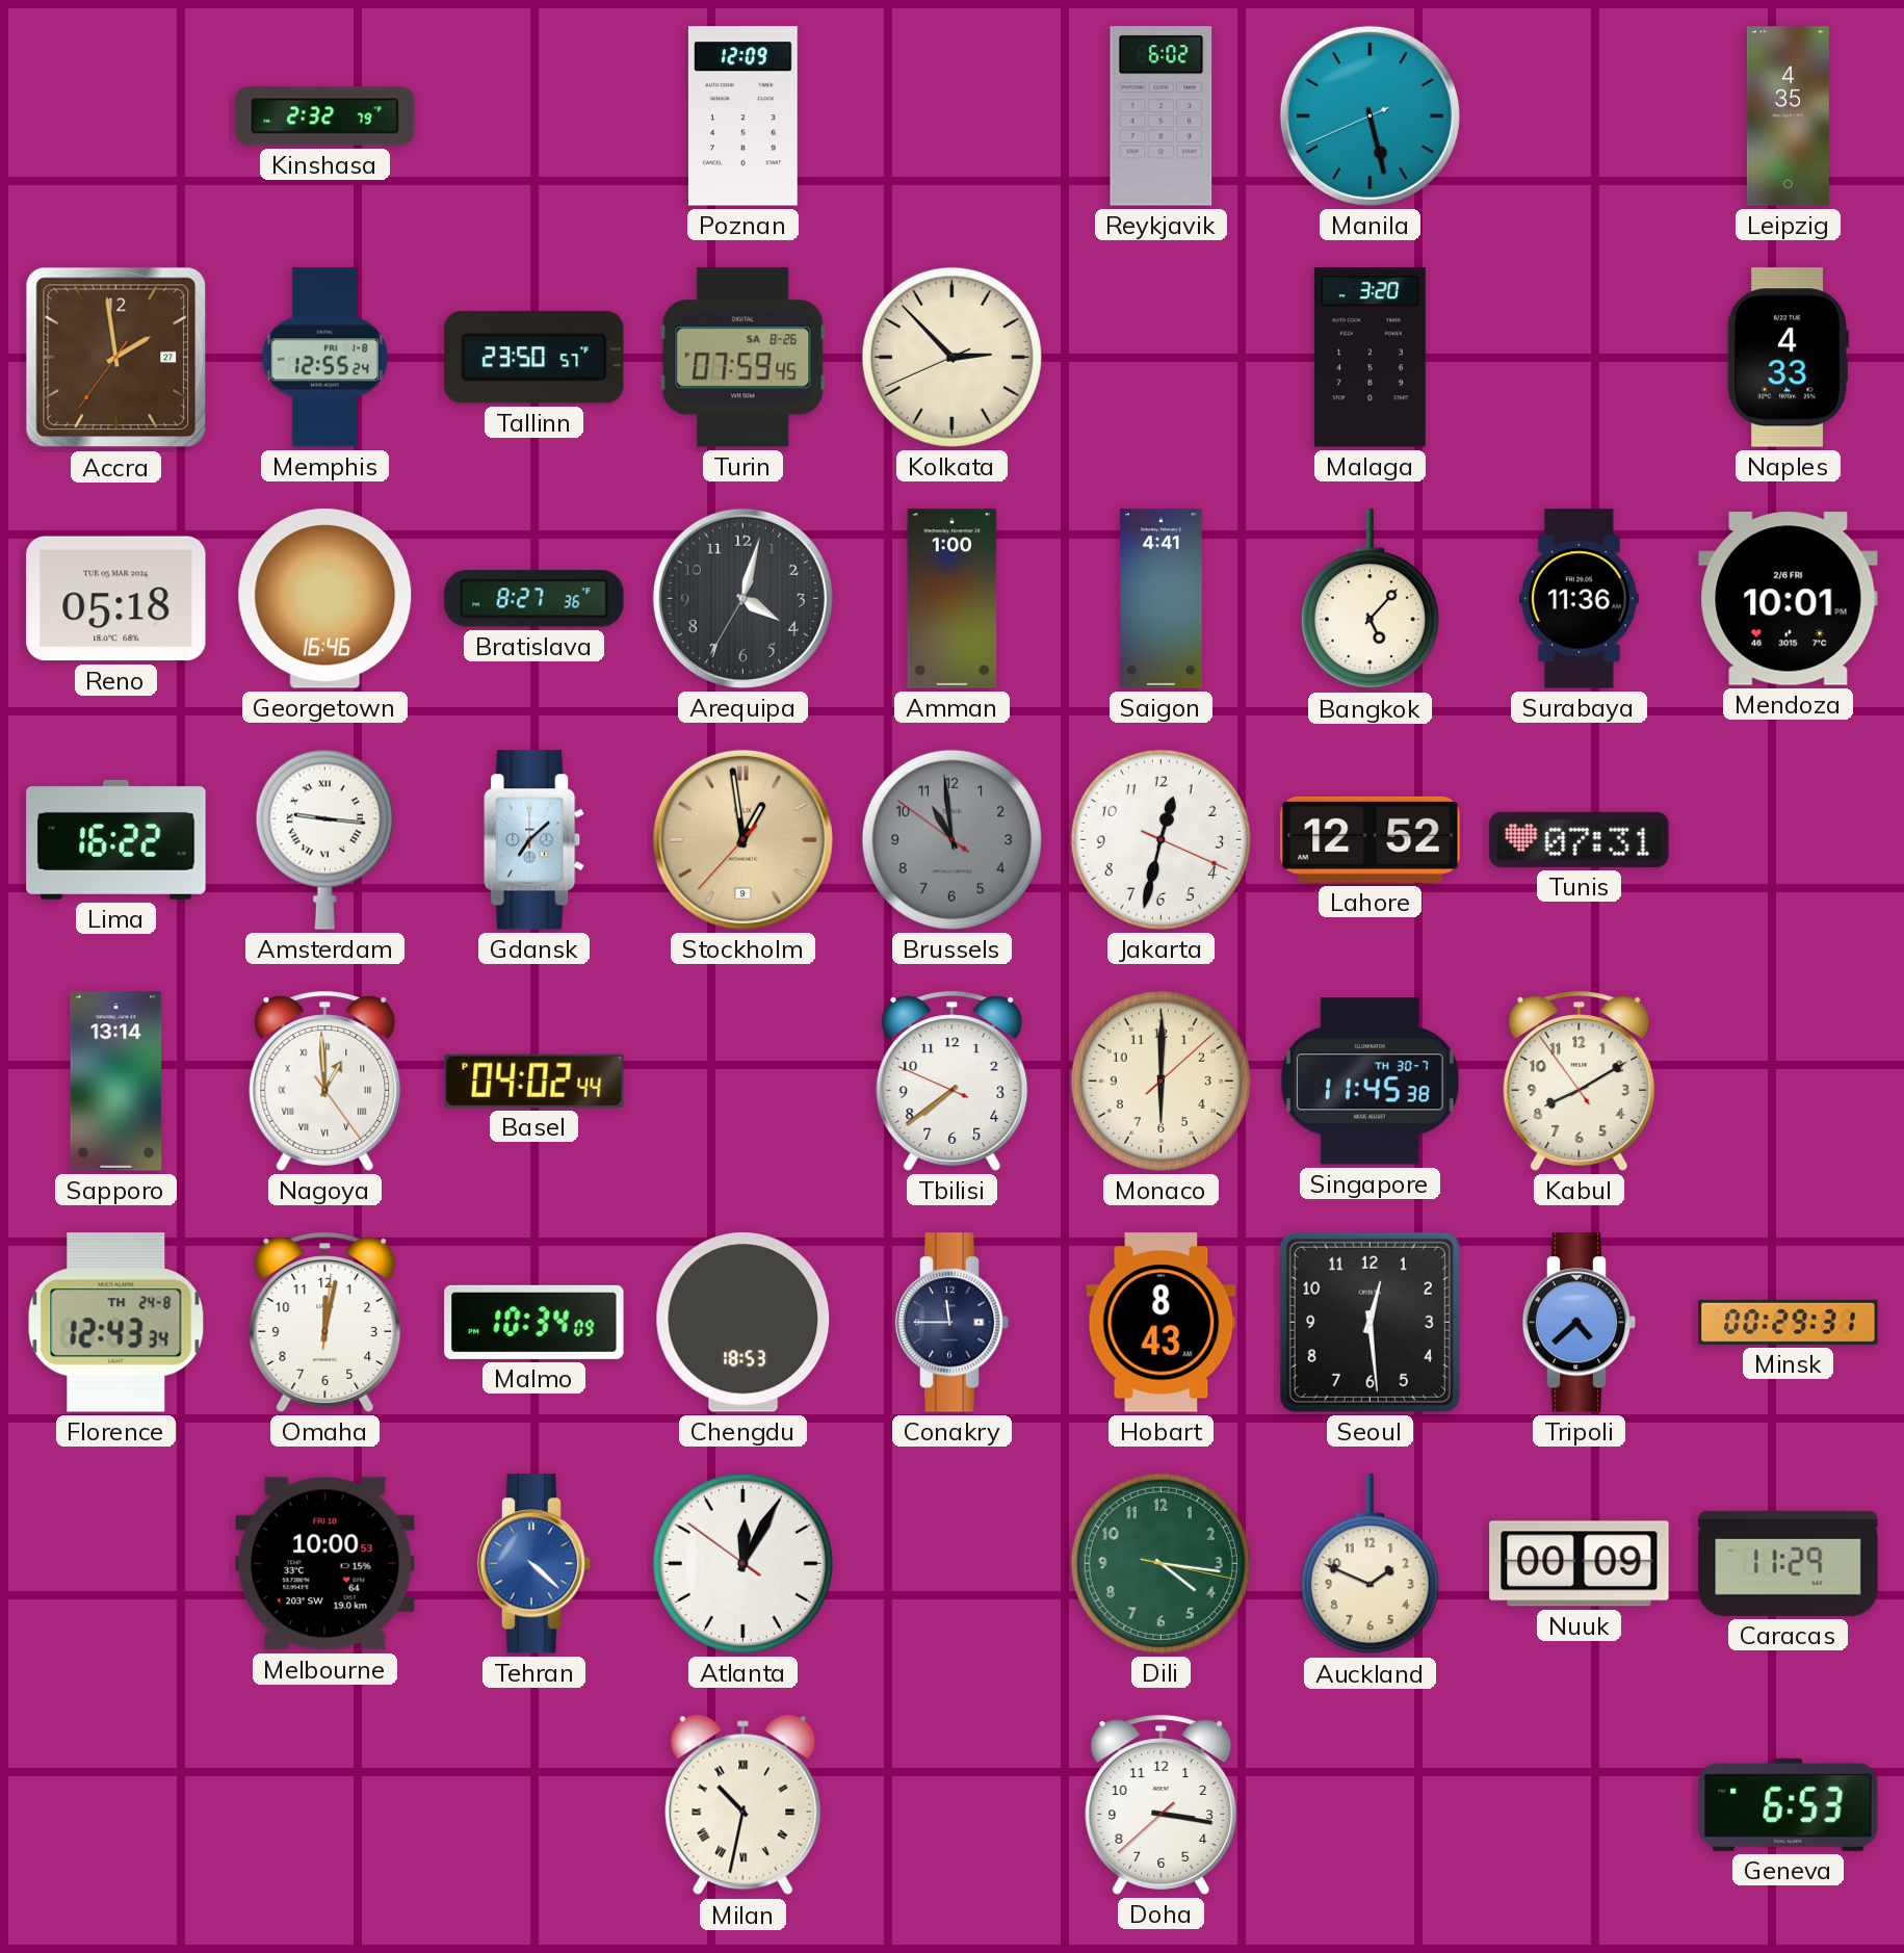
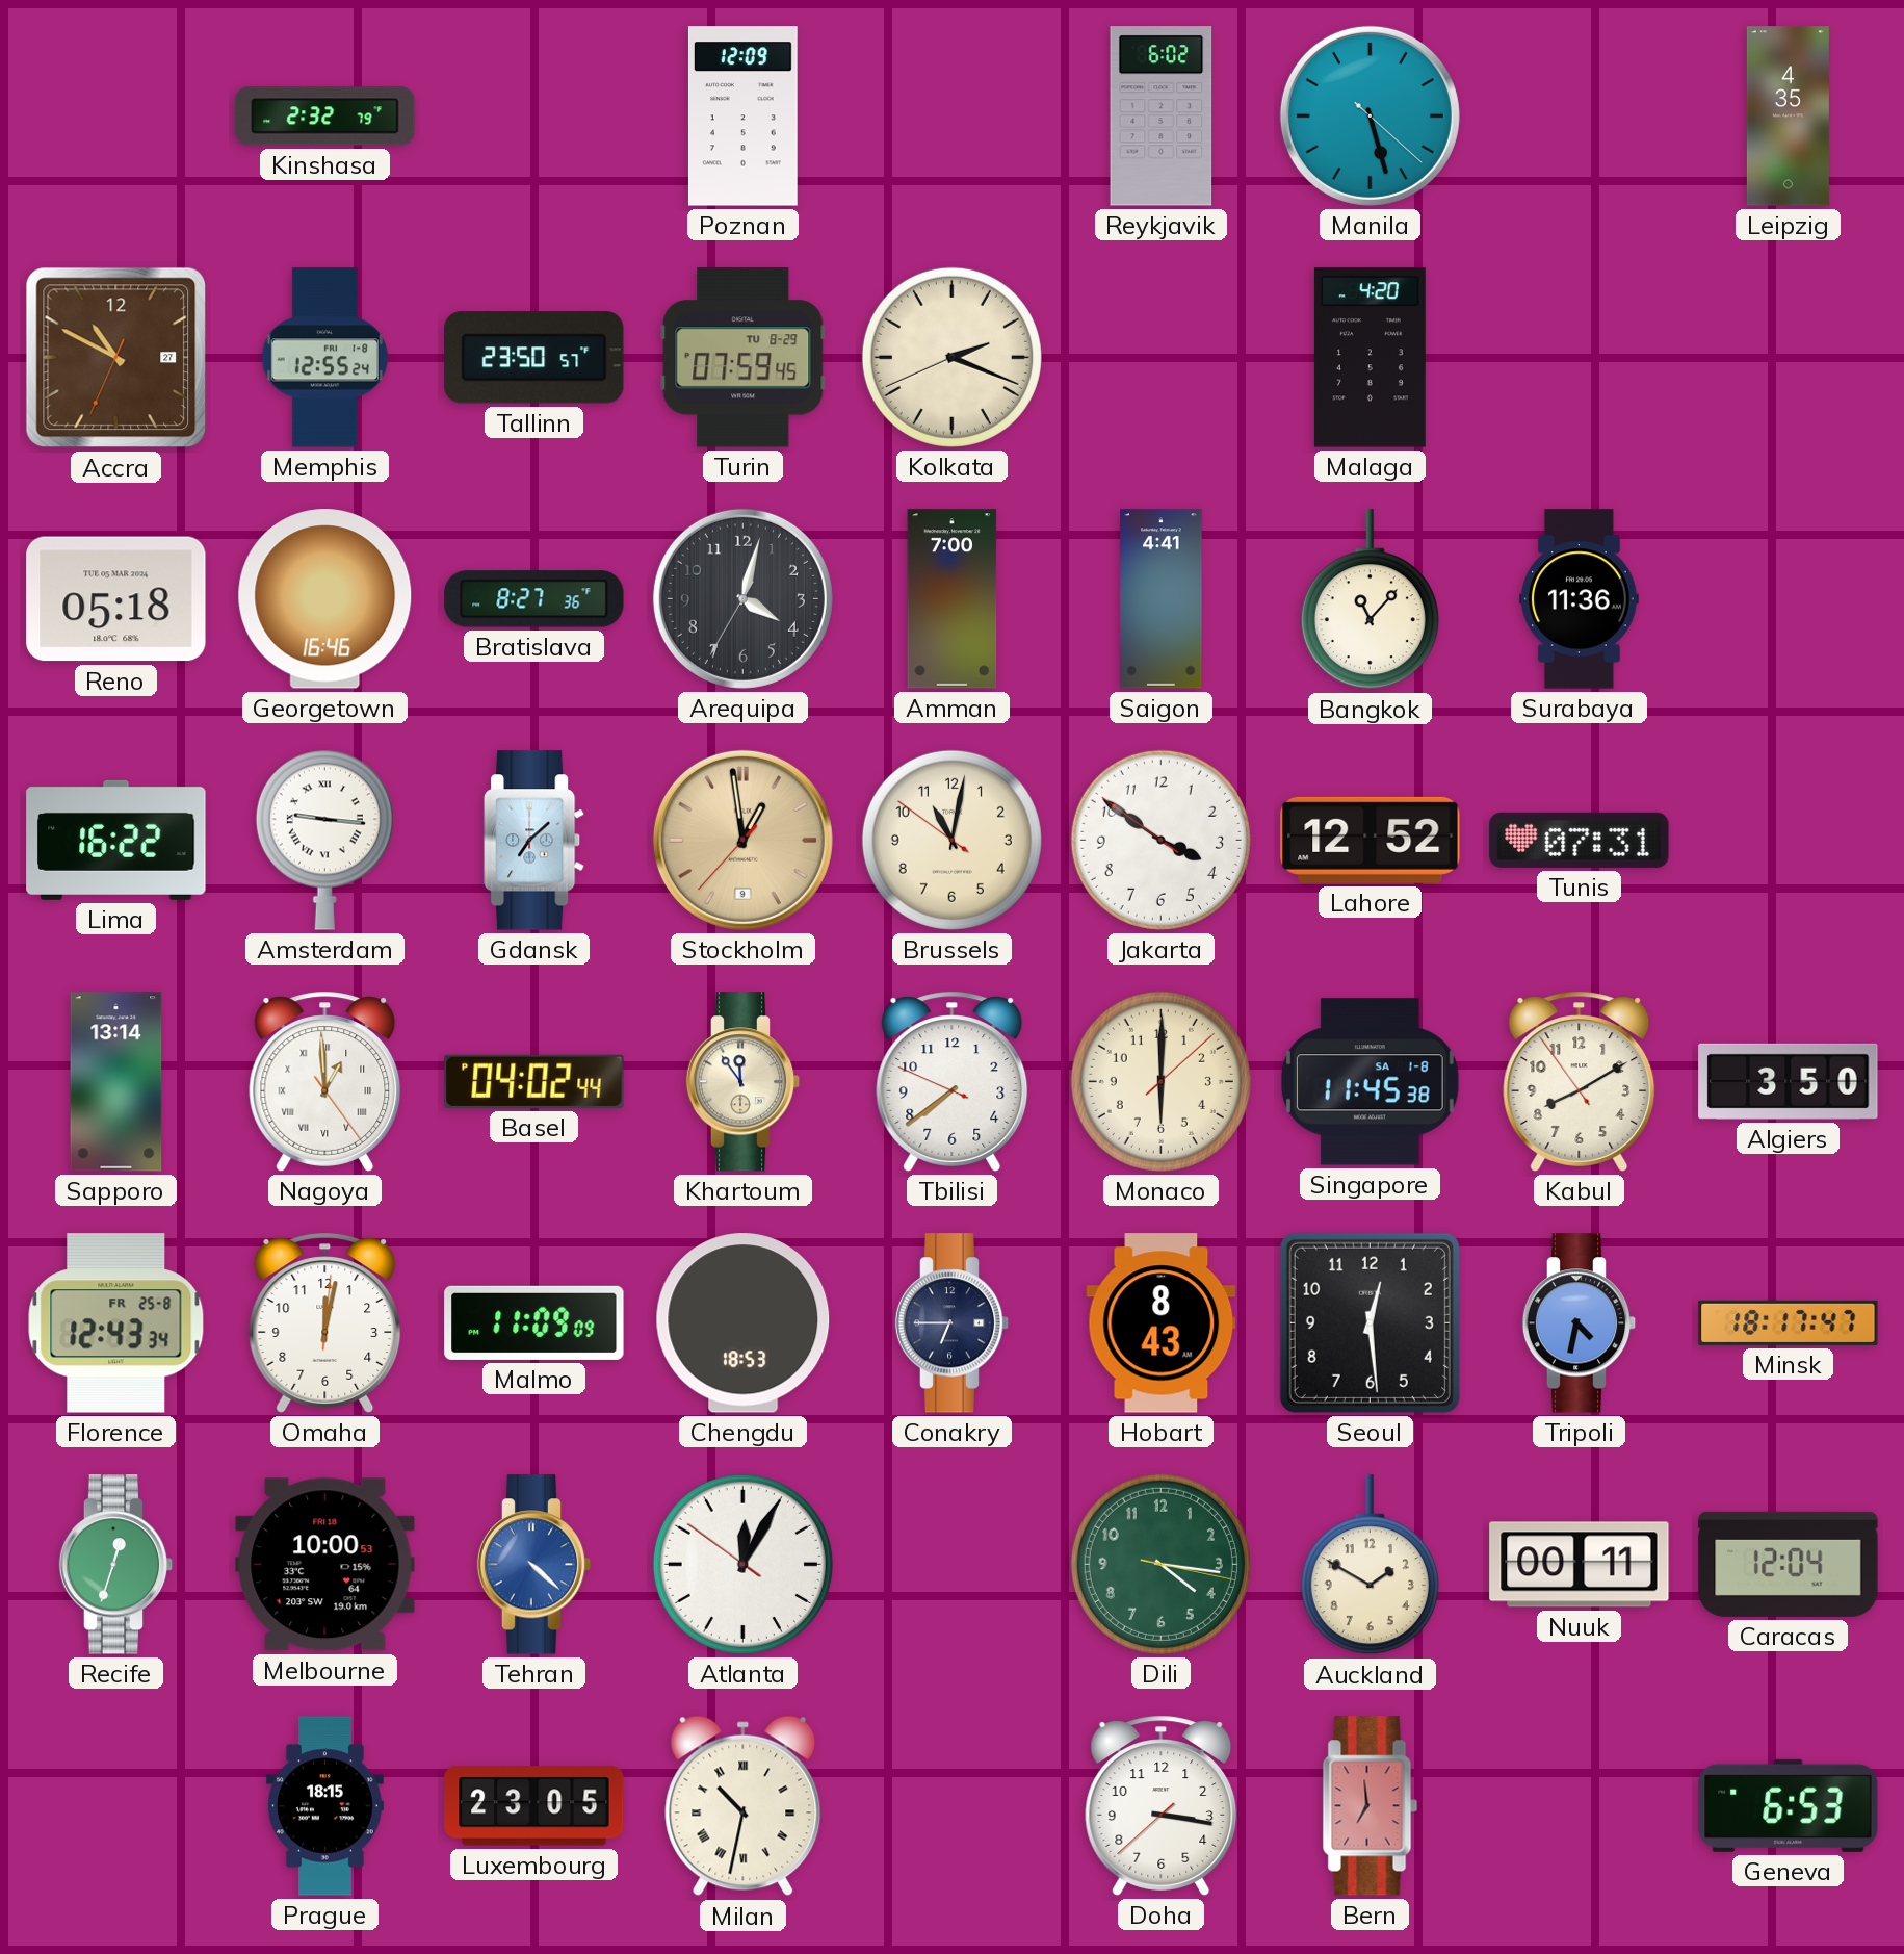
Manila: 5:27:41 -> 5:27:22 (1370, 115)
Accra: 1:58 -> 10:49 (116, 358)
Turin date: SA 8-26 -> TU 8-29 (744, 358)
Kolkata: 2:52 -> 2:18 (951, 357)
Malaga: 3:20 -> 4:20 (1370, 358)
Naples: 4:33 -> none (1788, 358)
Amman: 1:00 -> 7:00 (953, 599)
Bangkok: 5:07 -> 11:07 (1370, 599)
Mendoza: 10:01 -> none (1789, 599)
Brussels: 10:58 -> 11:01 (951, 840)
Brussels dial: grey -> cream (951, 840)
Jakarta: 12:32 -> 3:50 (1160, 840)
Khartoum: none -> 11:54 (744, 1082)
Singapore date: TH 30-7 -> SA 1-8 (1370, 1082)
Algiers: none -> 3:50 (1789, 1081)
Florence date: TH 24-8 -> FR 25-8 (116, 1323)
Malmo: 10:34 -> 11:09 (534, 1322)
Conakry: 11:45 -> 6:45 (953, 1323)
Tripoli: 4:38 -> 4:32 (1580, 1323)
Minsk: 00:29 -> 18:17 (1789, 1322)
Recife: none -> 12:33 (116, 1565)
Auckland: 1:49 -> 1:50 (1370, 1565)
Nuuk: 00:09 -> 00:11 (1580, 1565)
Caracas: 11:29 -> 12:04 (1789, 1564)
Prague: none -> 18:15 (325, 1806)
Luxembourg: none -> 23:05 (534, 1806)
Bern: none -> 6:59 (1371, 1806)
